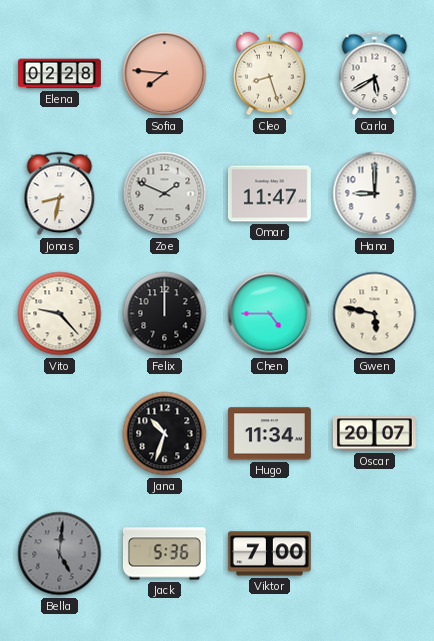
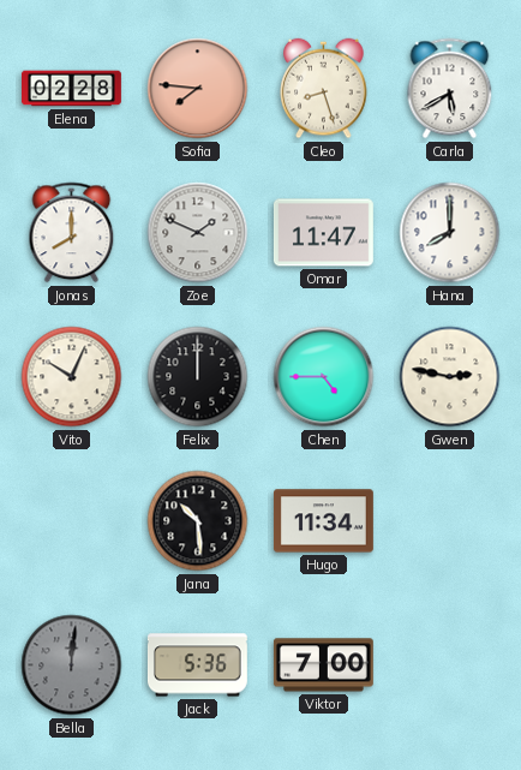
Jonas: 8:32 -> 8:00 (72, 233)
Hana: 9:00 -> 8:00 (450, 233)
Vito: 9:23 -> 10:04 (72, 377)
Gwen: 5:47 -> 2:47 (450, 377)
Jana: 10:33 -> 10:29 (198, 521)
Oscar: 20:07 -> none (374, 434)
Bella: 5:01 -> 12:01 (72, 665)
